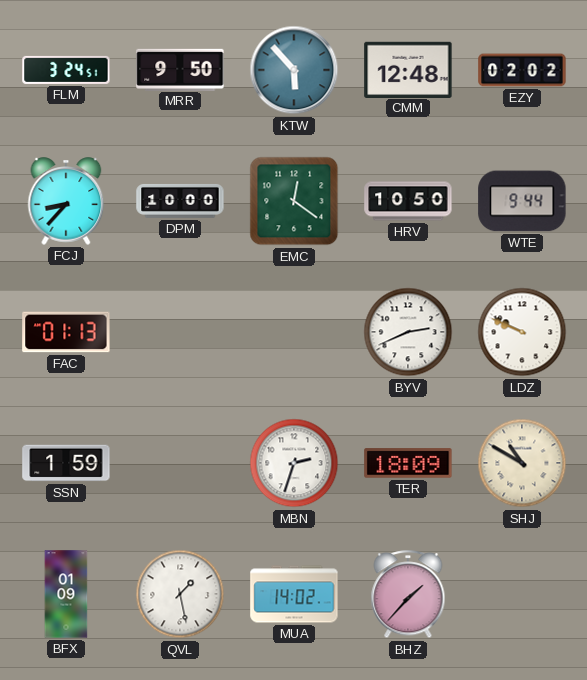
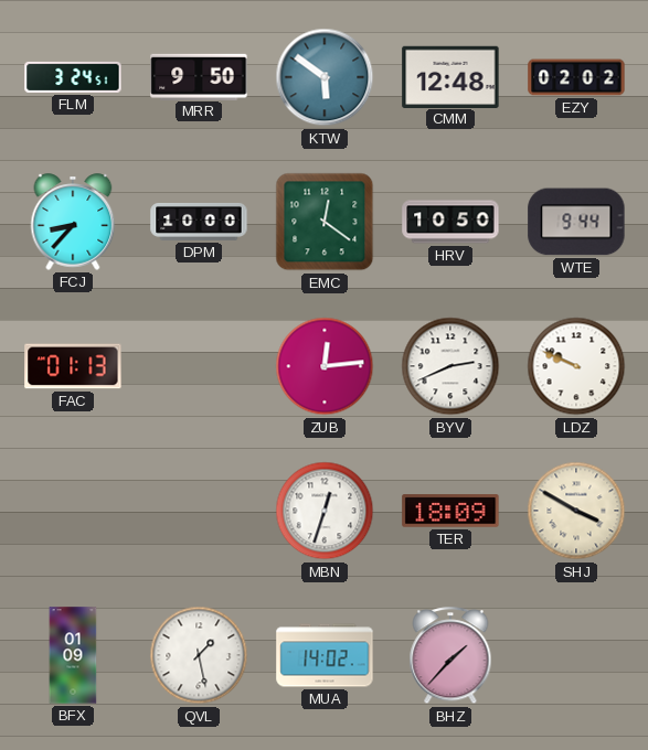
KTW: 5:53 -> 5:51 (325, 77)
ZUB: none -> 12:14 (325, 366)
SSN: 1:59 -> none (66, 463)
MBN: 2:33 -> 12:33 (325, 511)
SHJ: 10:50 -> 3:50 (576, 511)
